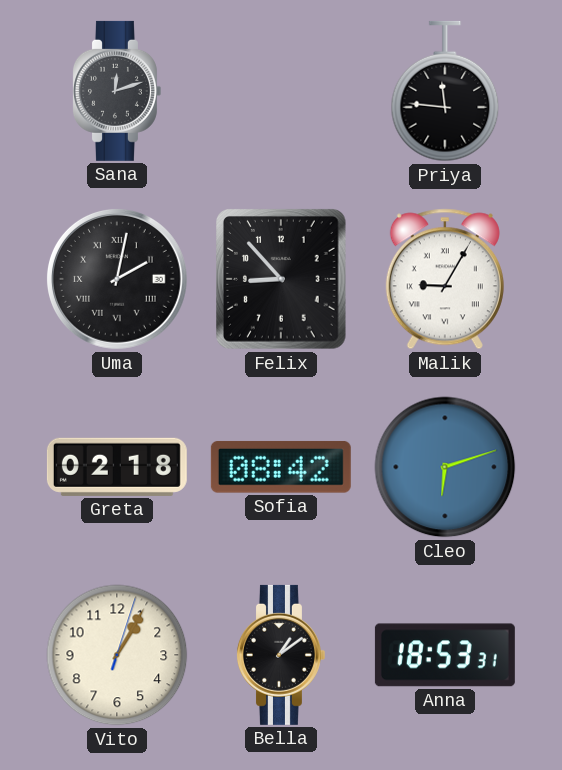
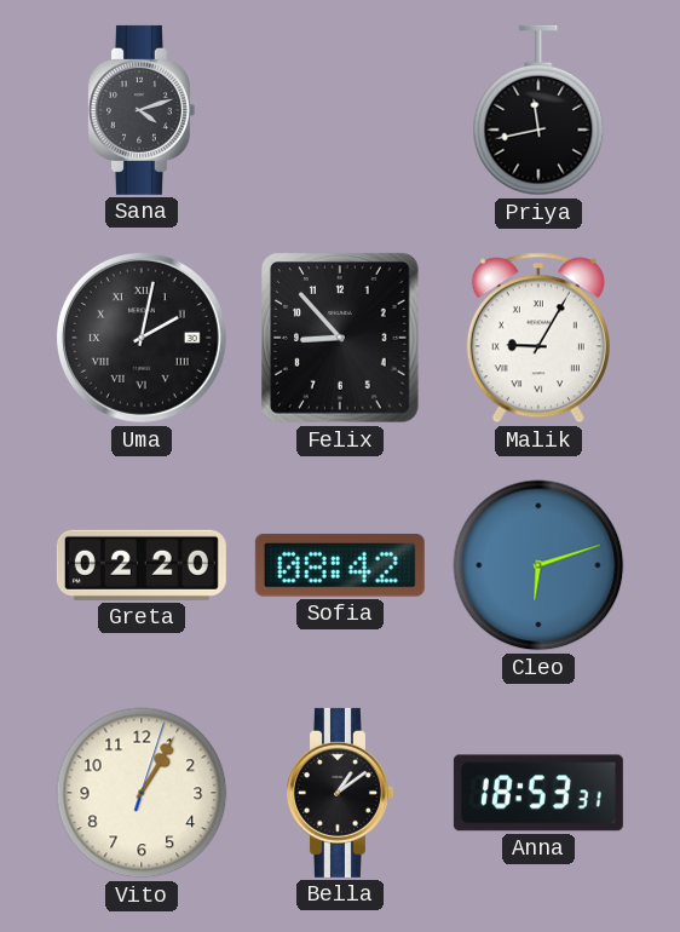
Sana: 12:12 -> 4:12 (140, 110)
Priya: 11:46 -> 11:43 (538, 110)
Greta: 02:18 -> 02:20 (142, 565)
